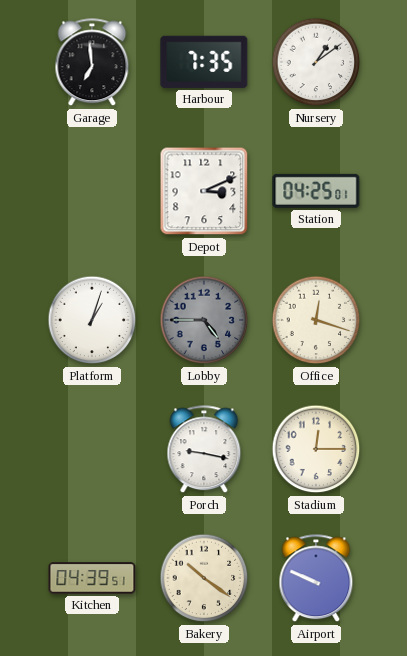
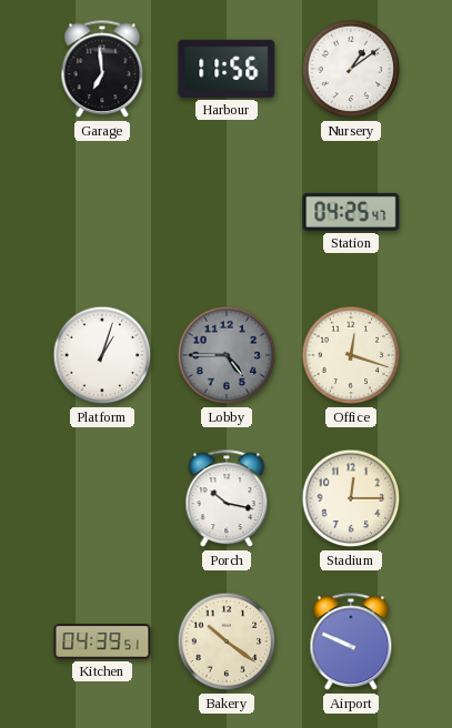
Harbour: 7:35 -> 11:56 (227, 69)
Depot: 3:11 -> none (204, 191)
Station: 04:25:01 -> 04:25:47 (351, 212)
Porch: 9:17 -> 10:17 (227, 499)
